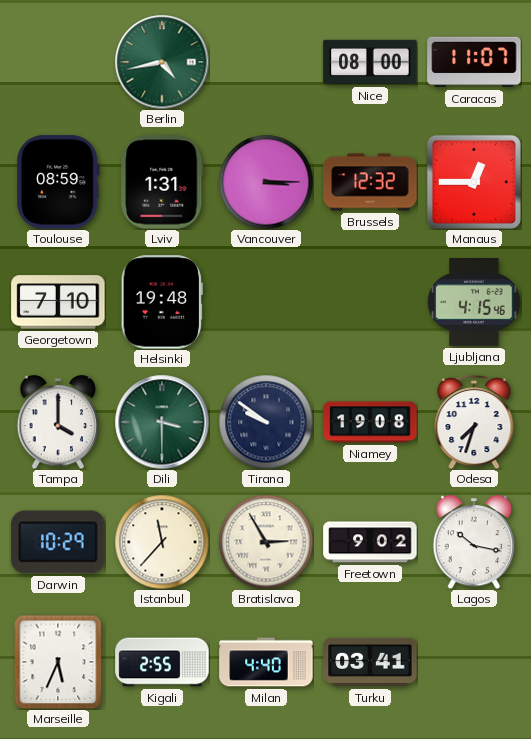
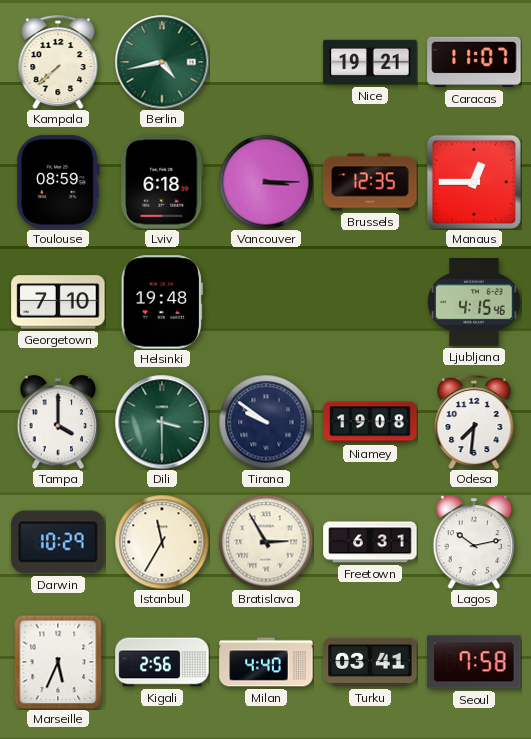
Kampala: none -> 7:38 (58, 63)
Nice: 08:00 -> 19:21 (370, 62)
Lviv: 1:31 -> 6:18 (162, 182)
Brussels: 12:32 -> 12:35 (370, 182)
Odesa: 7:33 -> 7:31 (474, 423)
Istanbul: 11:37 -> 11:35 (162, 542)
Freetown: 9:02 -> 6:31 (370, 542)
Lagos: 10:17 -> 10:13 (474, 543)
Kigali: 2:55 -> 2:56 (162, 662)
Seoul: none -> 7:58 (474, 662)
